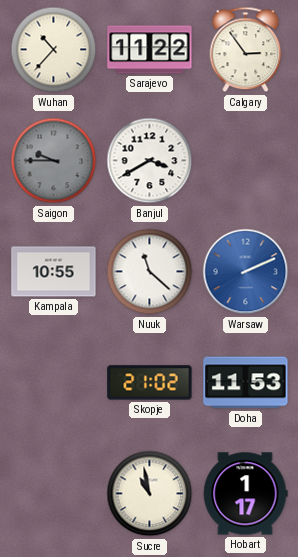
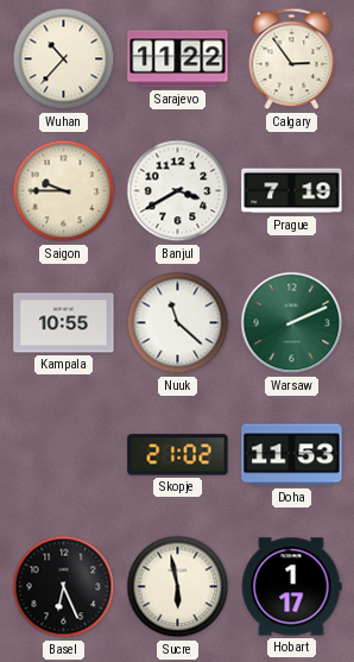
Saigon dial: grey -> cream (64, 191)
Prague: none -> 7:19 (292, 191)
Warsaw dial: blue -> green (292, 323)
Basel: none -> 6:26 (64, 587)
Sucre: 10:58 -> 5:58 (178, 587)
